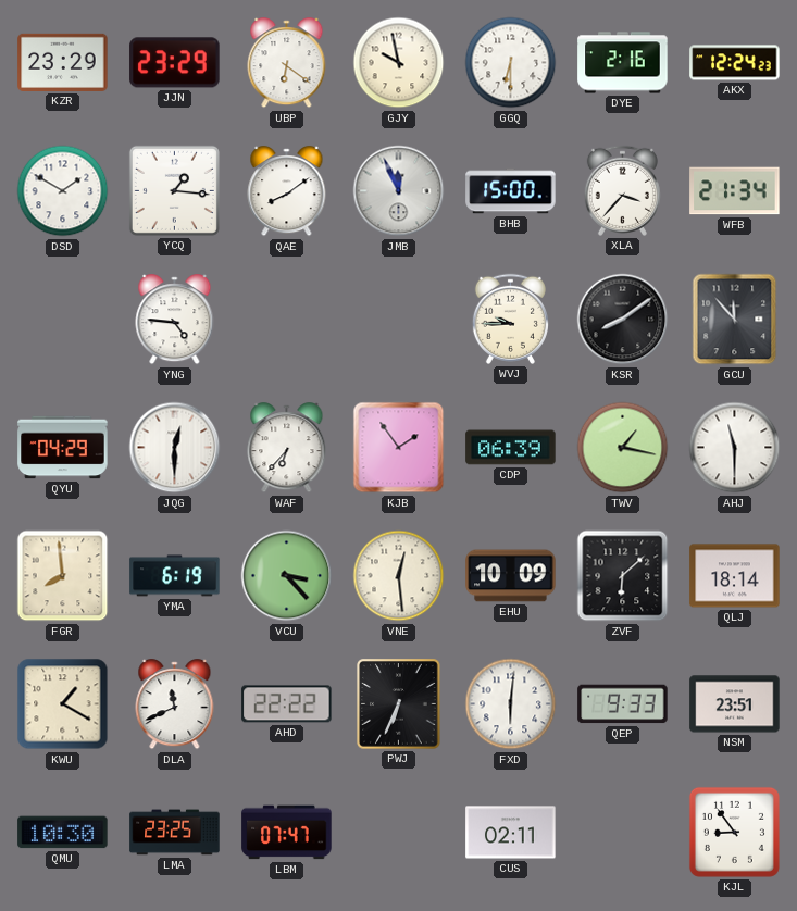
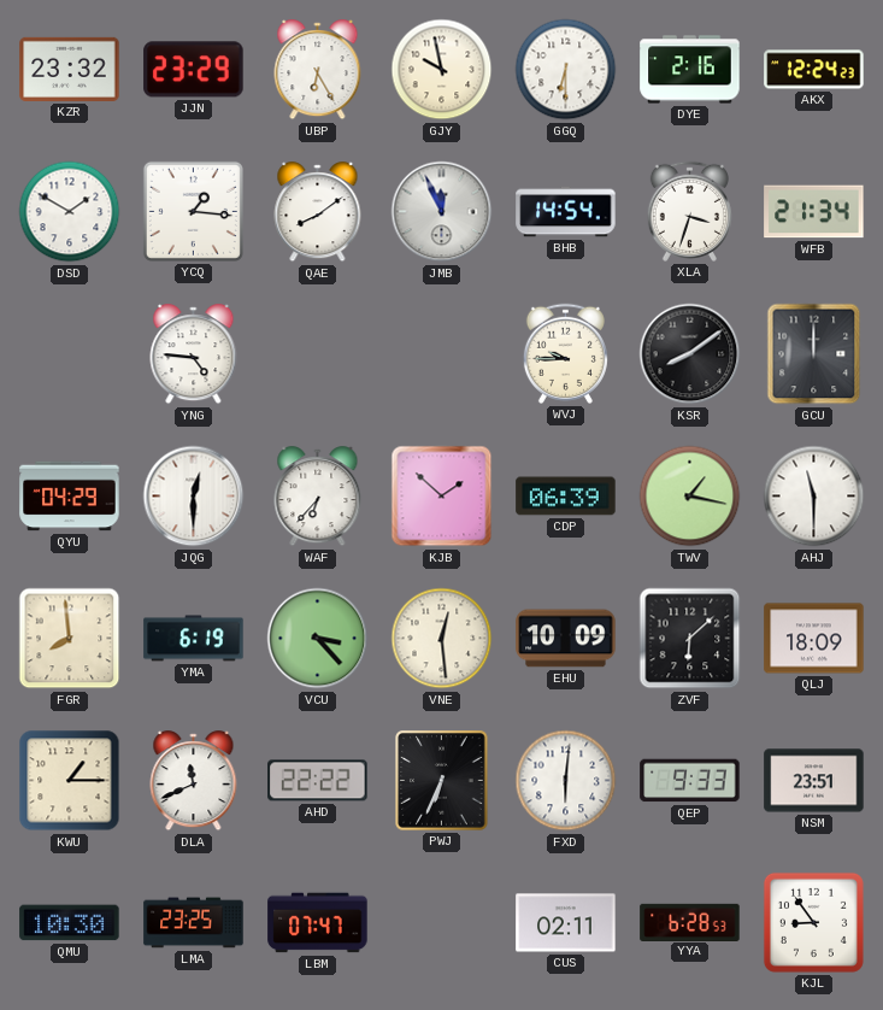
KZR: 23:29 -> 23:32 (70, 69)
UBP: 6:21 -> 6:25 (318, 70)
BHB: 15:00 -> 14:54 (566, 212)
XLA: 3:37 -> 3:33 (689, 211)
GCU: 11:53 -> 12:00 (814, 354)
KJB: 1:54 -> 1:52 (442, 497)
QLJ: 18:14 -> 18:09 (814, 639)
KWU: 1:20 -> 1:15 (70, 781)
YYA: none -> 6:28 (690, 922)
